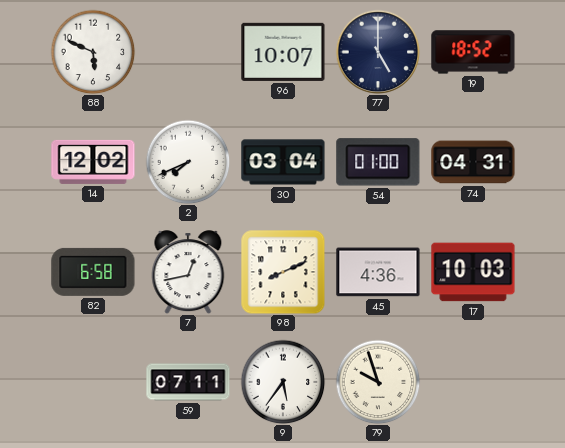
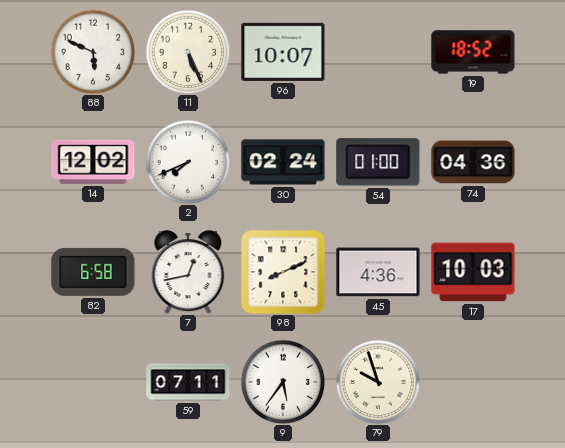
11: none -> 5:26 (188, 52)
77: 5:00 -> none (378, 52)
30: 03:04 -> 02:24 (283, 162)
74: 04:31 -> 04:36 (473, 162)
